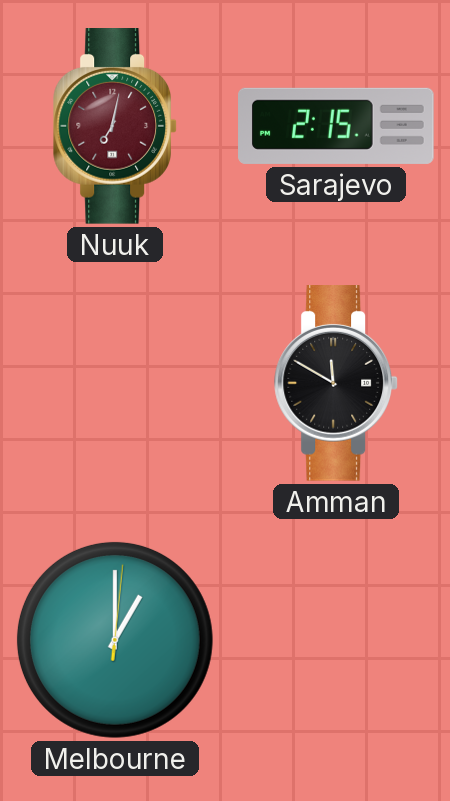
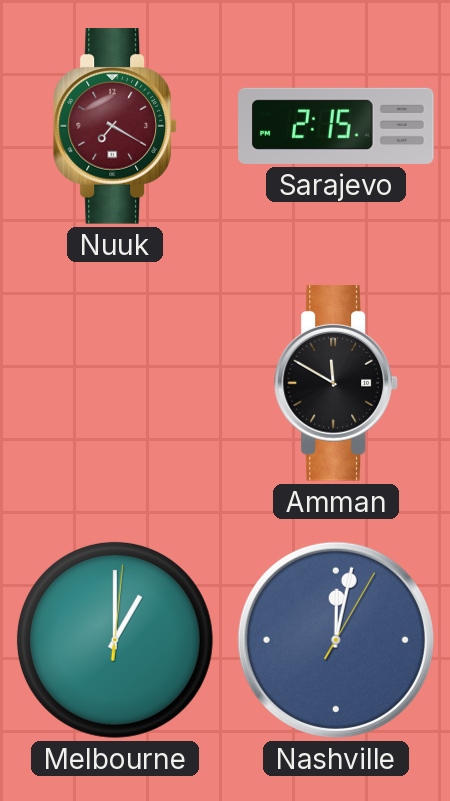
Nuuk: 7:02 -> 7:20 (115, 127)
Nashville: none -> 12:02 (336, 640)
